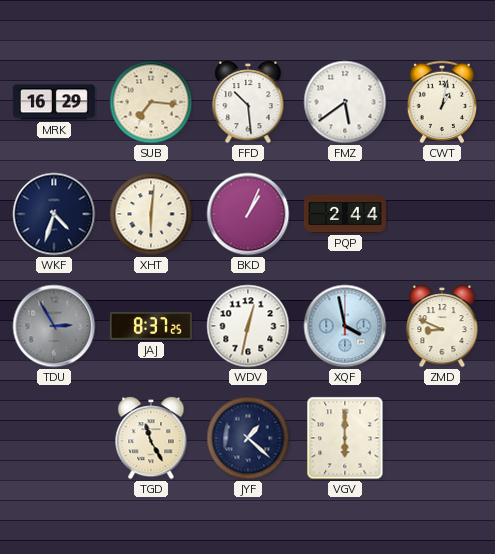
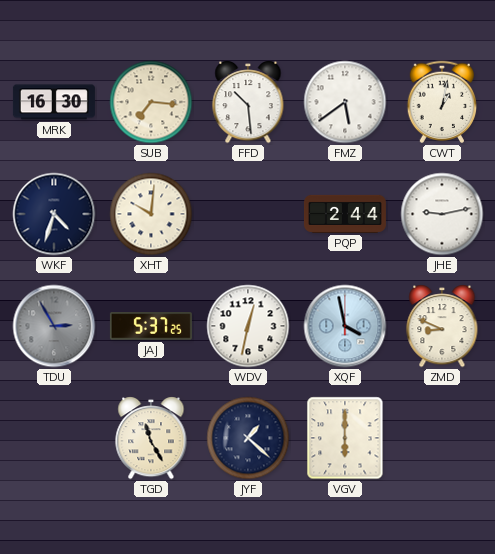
MRK: 16:29 -> 16:30 (54, 102)
XHT: 6:01 -> 10:01 (151, 214)
BKD: 1:04 -> none (248, 214)
JHE: none -> 9:13 (442, 214)
JAJ: 8:37 -> 5:37 (151, 326)
